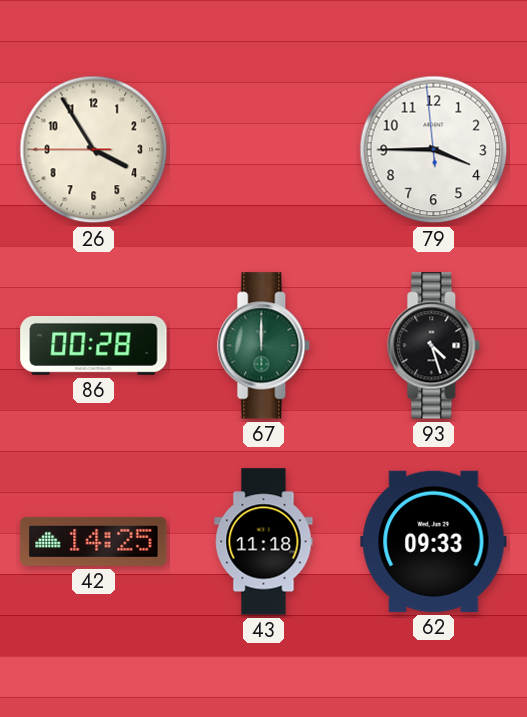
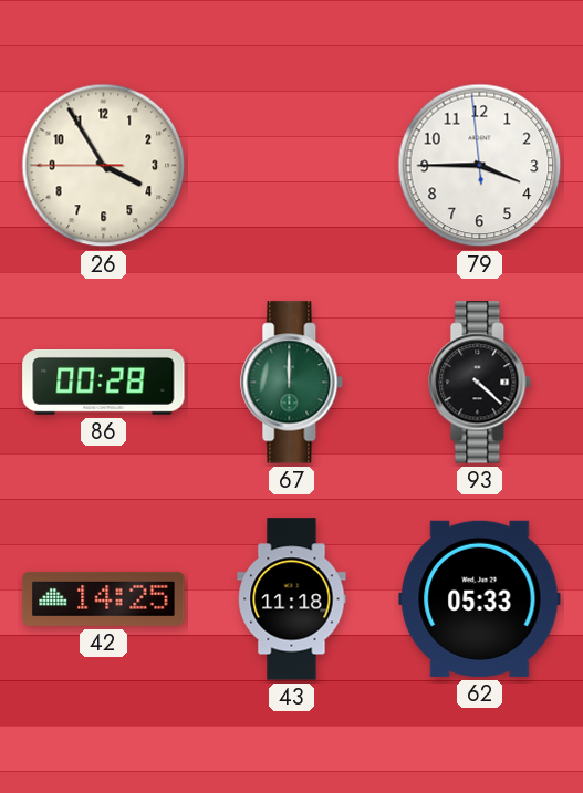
93: 4:27 -> 4:22 (480, 383)
62: 09:33 -> 05:33 (480, 598)
